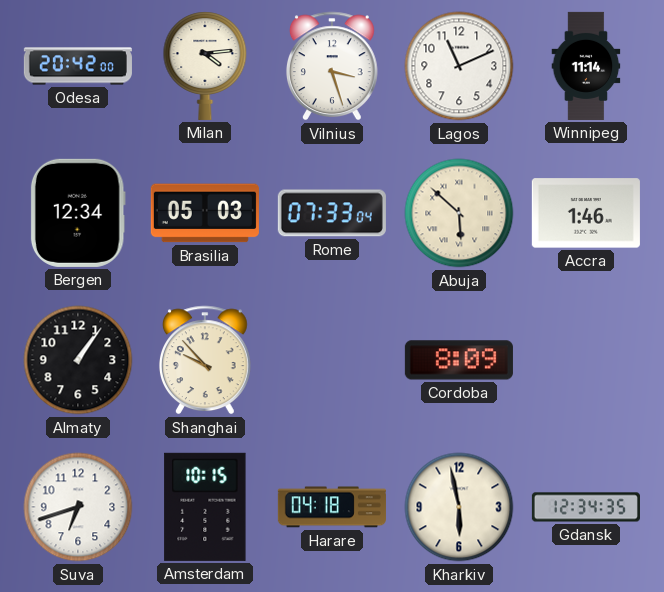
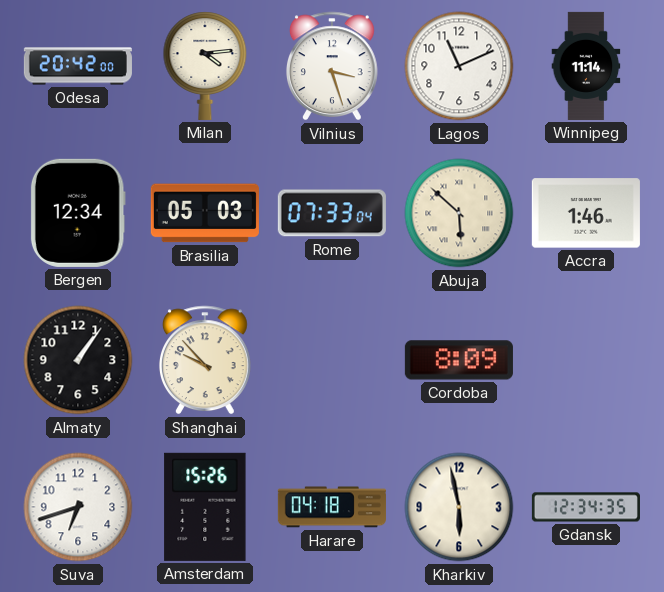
Amsterdam: 10:15 -> 15:26 (205, 507)
